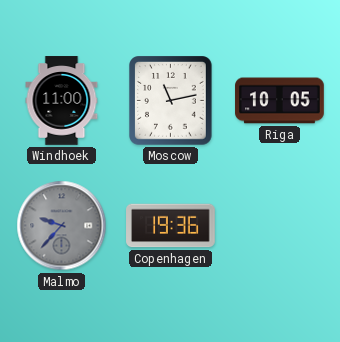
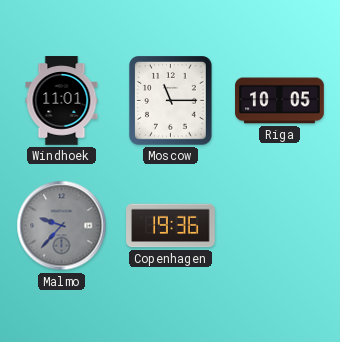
Windhoek: 11:00 -> 11:01 (62, 101)
Moscow: 11:13 -> 11:15 (171, 101)
